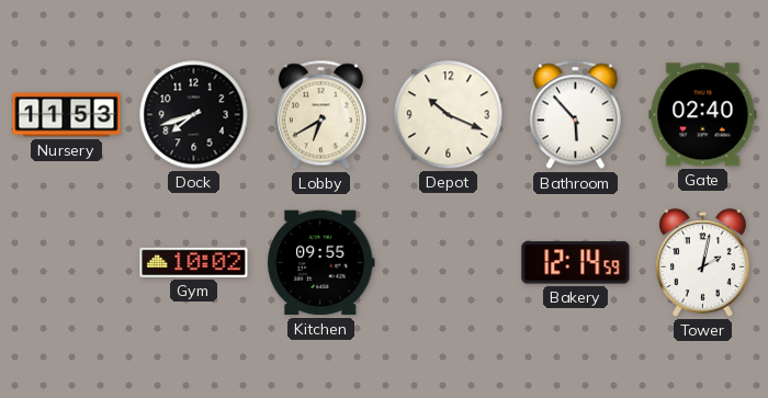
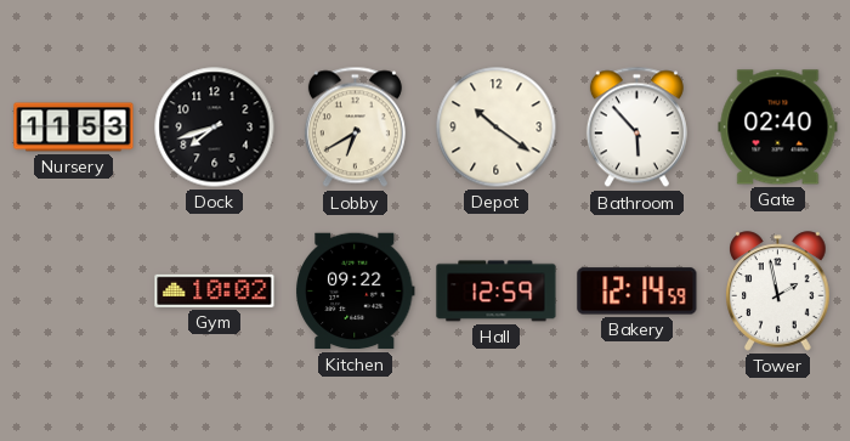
Depot: 10:19 -> 10:21 (497, 128)
Kitchen: 09:55 -> 09:22 (355, 292)
Hall: none -> 12:59 (497, 292)
Tower: 2:02 -> 1:58 (778, 292)
